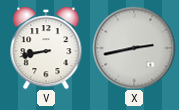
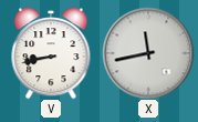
X: 2:43 -> 11:43 (148, 53)
